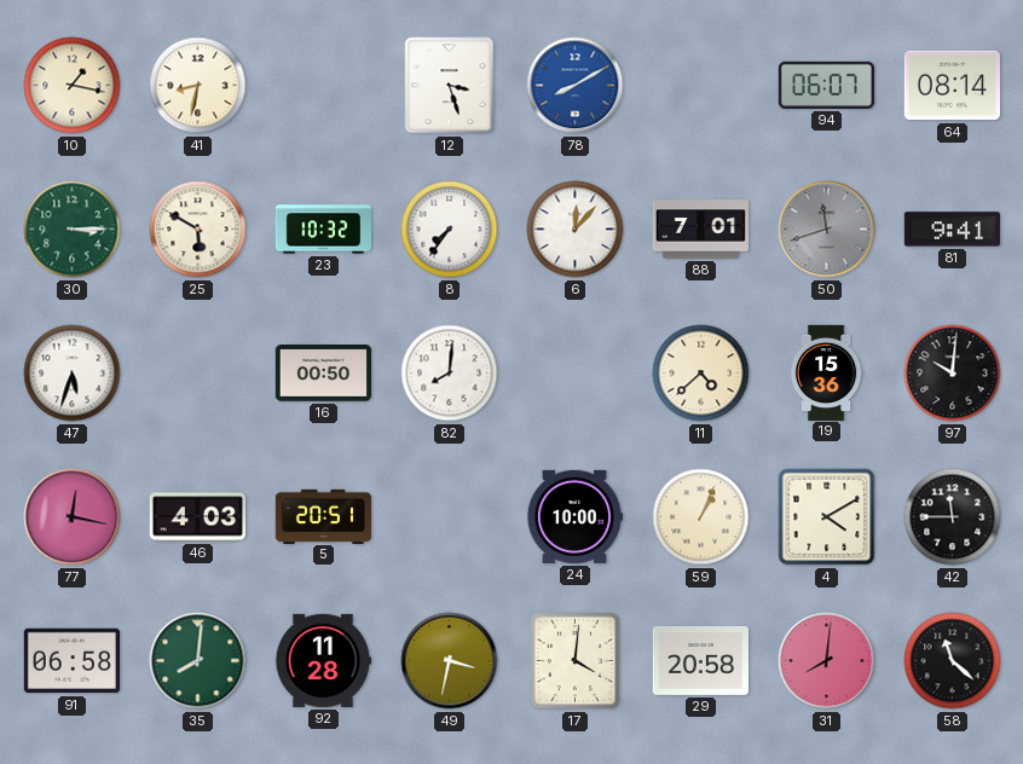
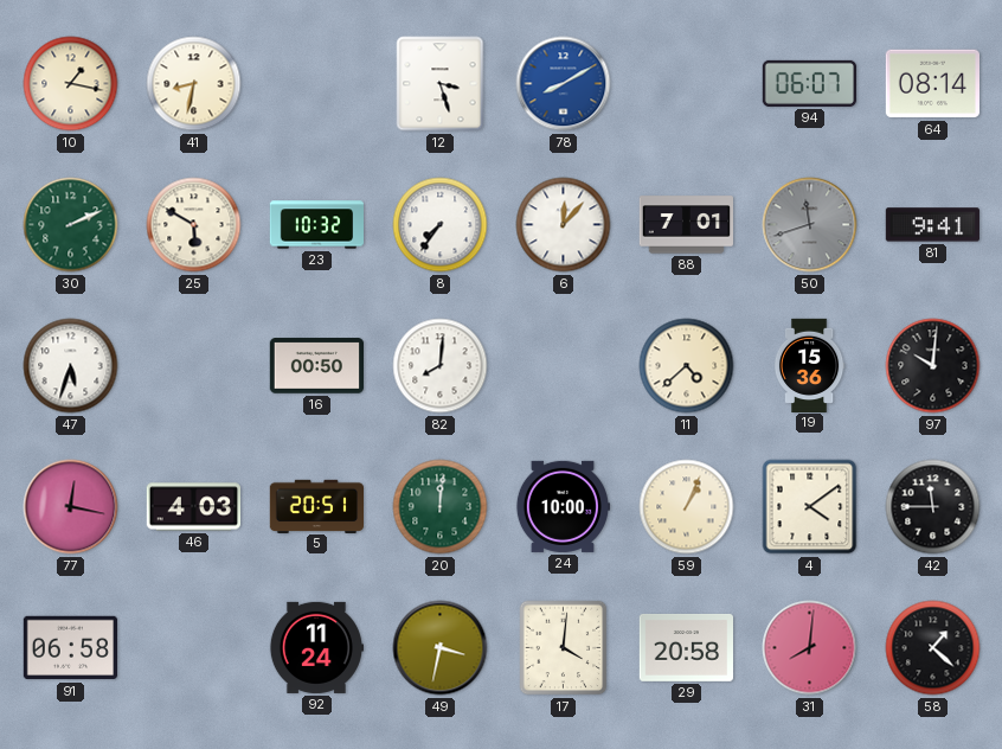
30: 3:15 -> 2:11 (71, 225)
20: none -> 12:01 (441, 507)
4: 4:10 -> 4:09 (810, 507)
35: 8:01 -> none (198, 661)
92: 11:28 -> 11:24 (315, 647)
58: 11:22 -> 1:22 (933, 648)
